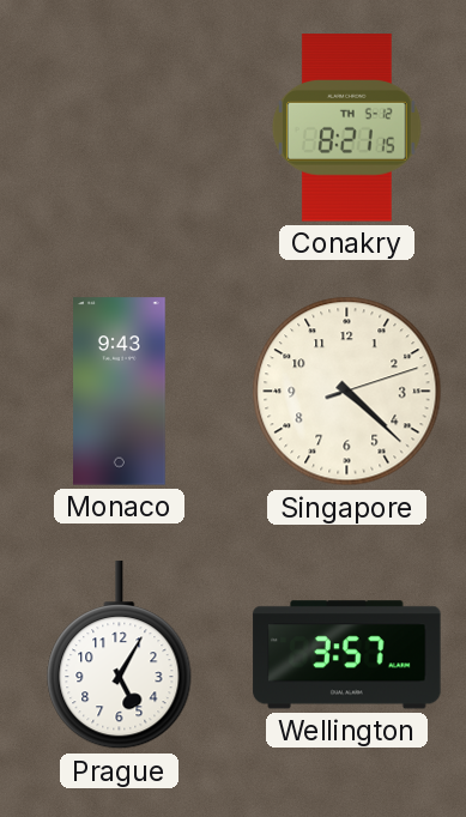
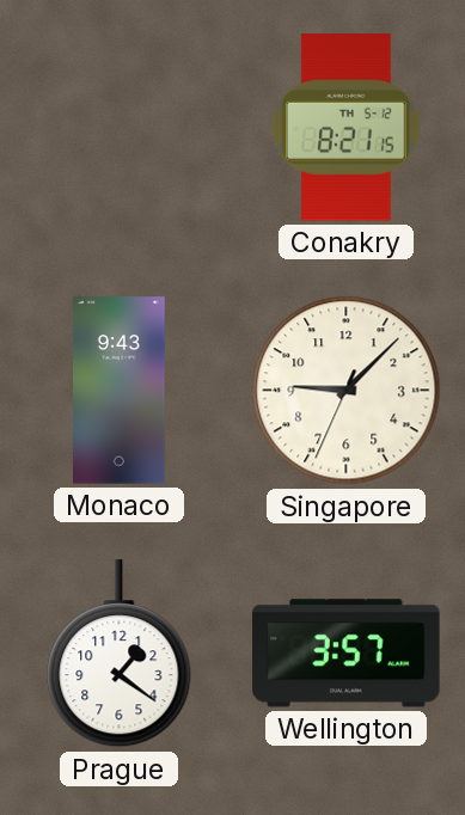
Singapore: 4:22 -> 9:07 (347, 391)
Prague: 5:05 -> 1:21 (120, 654)
